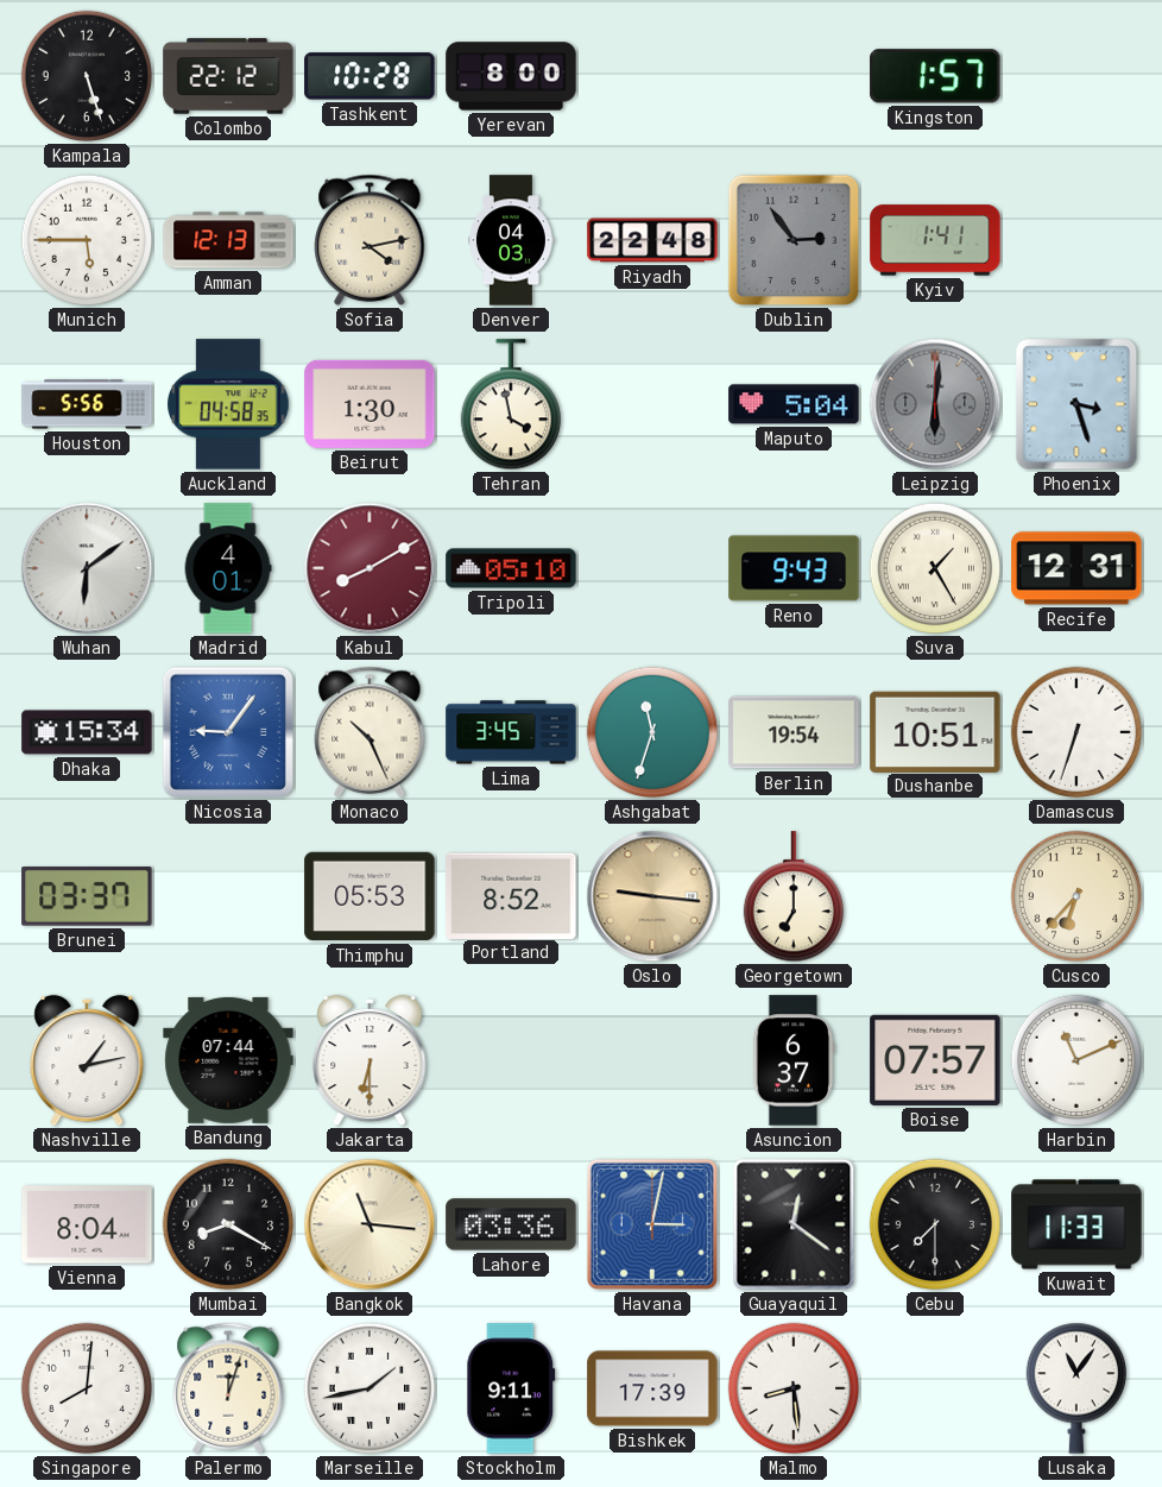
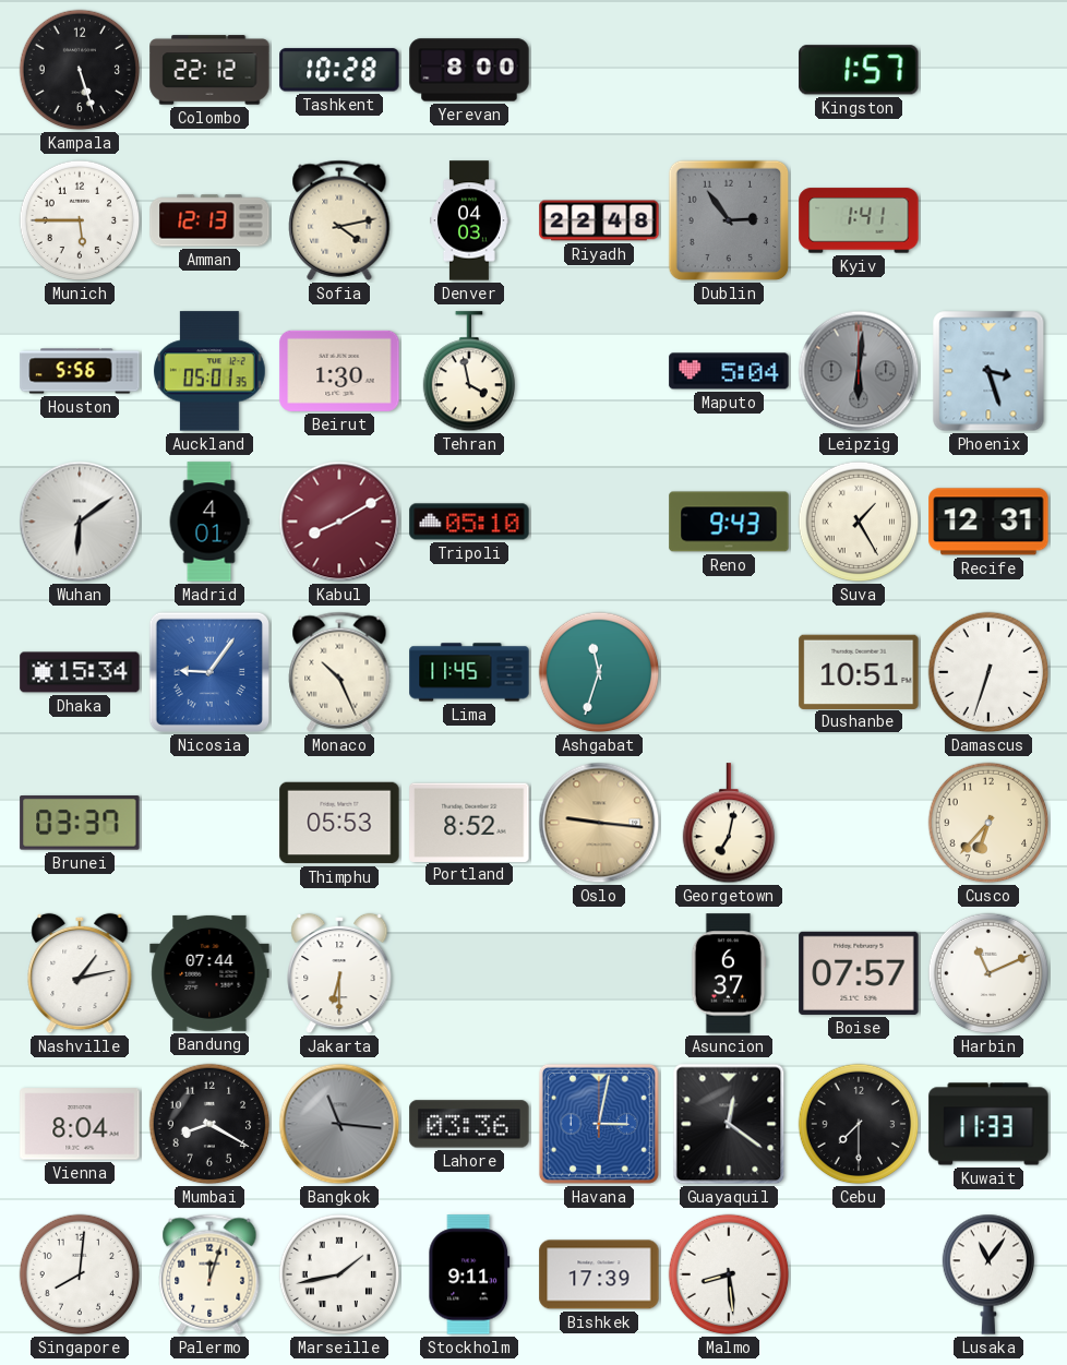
Auckland: 04:58 -> 05:01 (209, 371)
Lima: 3:45 -> 11:45 (469, 672)
Berlin: 19:54 -> none (794, 732)
Georgetown: 7:00 -> 7:02 (728, 824)
Bangkok dial: cream -> grey (339, 1124)
